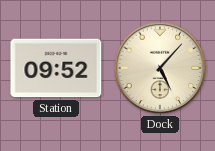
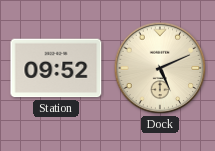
Dock: 5:07 -> 5:11 (160, 68)
